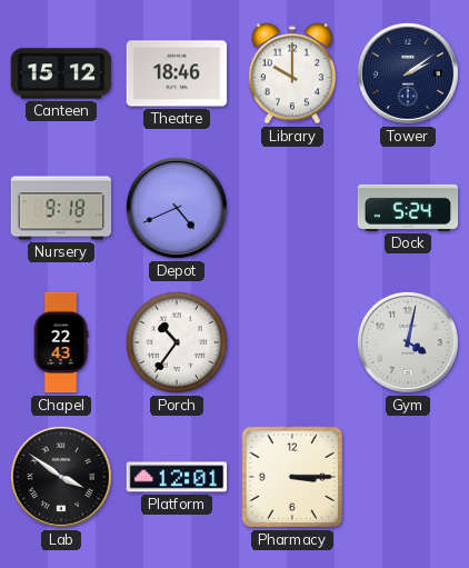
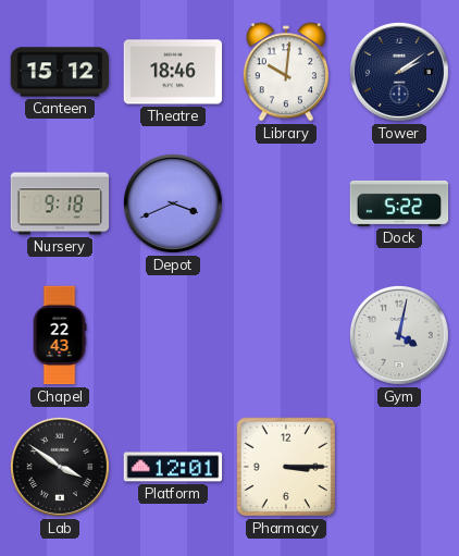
Library: 10:00 -> 10:01 (286, 72)
Depot: 4:41 -> 3:41 (173, 203)
Dock: 5:24 -> 5:22 (399, 203)
Porch: 10:36 -> none (177, 342)
